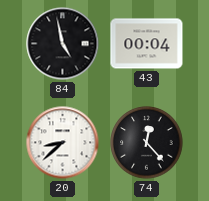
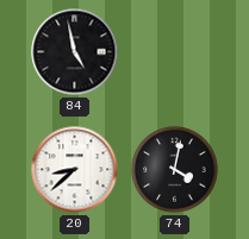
43: 00:04 -> none (147, 44)
74: 12:23 -> 4:02 (175, 170)
